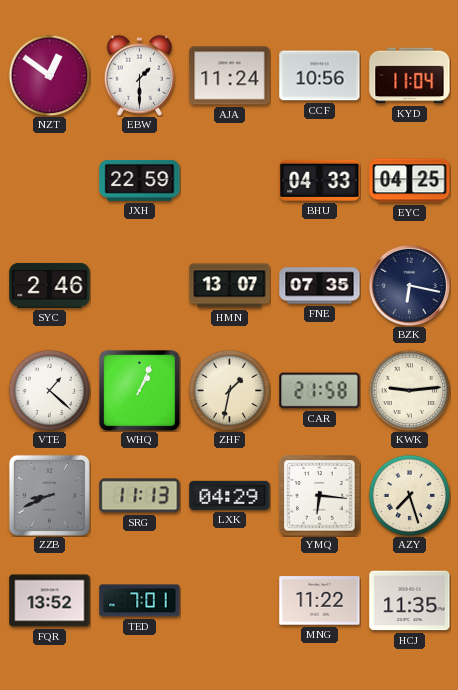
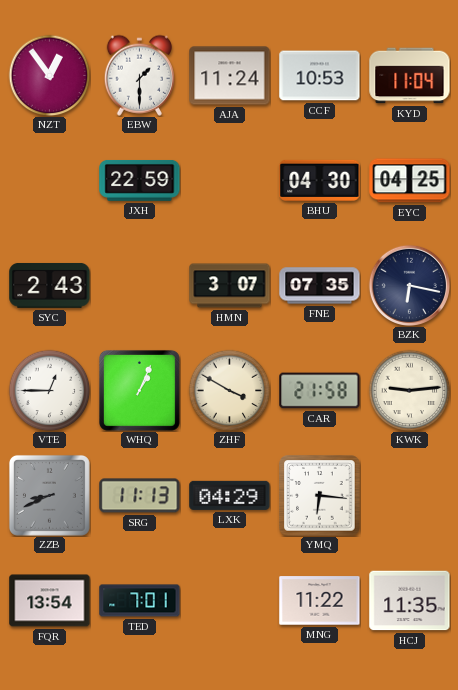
NZT: 12:51 -> 12:54 (49, 75)
CCF: 10:56 -> 10:53 (320, 76)
BHU: 04:33 -> 04:30 (320, 180)
SYC: 2:46 -> 2:43 (50, 285)
HMN: 13:07 -> 3:07 (230, 286)
VTE: 1:22 -> 12:45 (49, 390)
ZHF: 1:32 -> 3:50 (229, 390)
AZY: 7:27 -> none (409, 495)
FQR: 13:52 -> 13:54 (50, 601)
